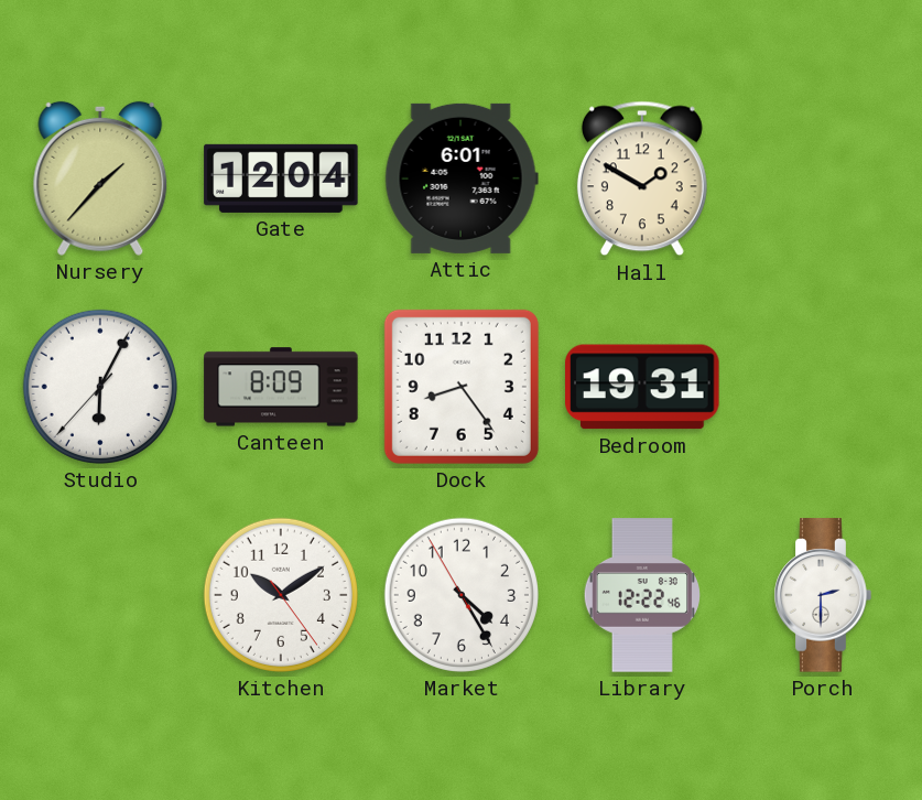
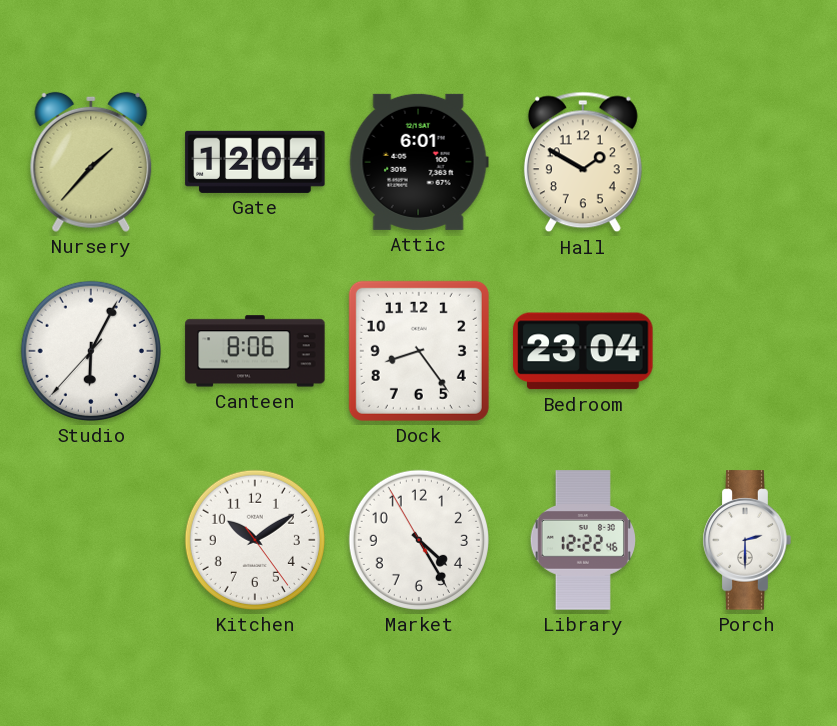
Canteen: 8:09 -> 8:06 (255, 351)
Bedroom: 19:31 -> 23:04 (583, 351)
